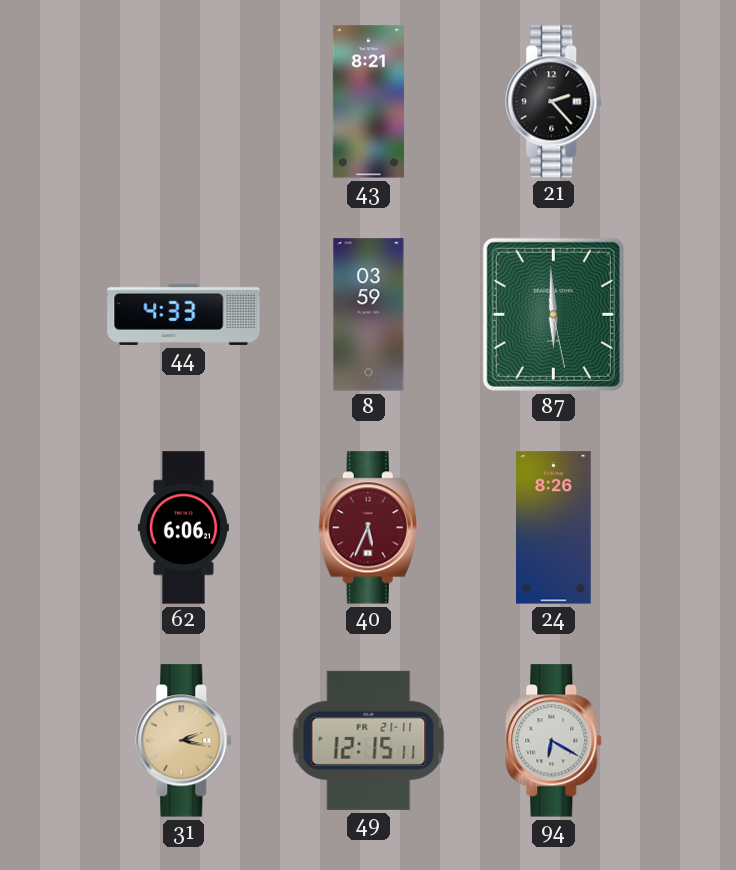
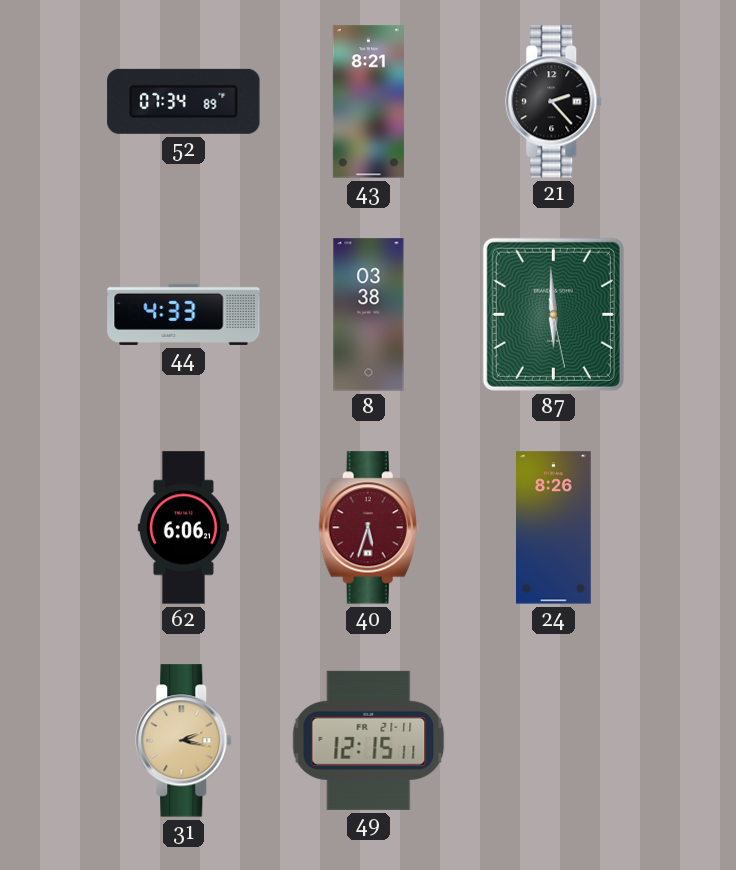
52: none -> 07:34 (184, 101)
8: 03:59 -> 03:38 (369, 315)
40: 5:34 -> 5:33 (368, 528)
94: 6:20 -> none (554, 741)
